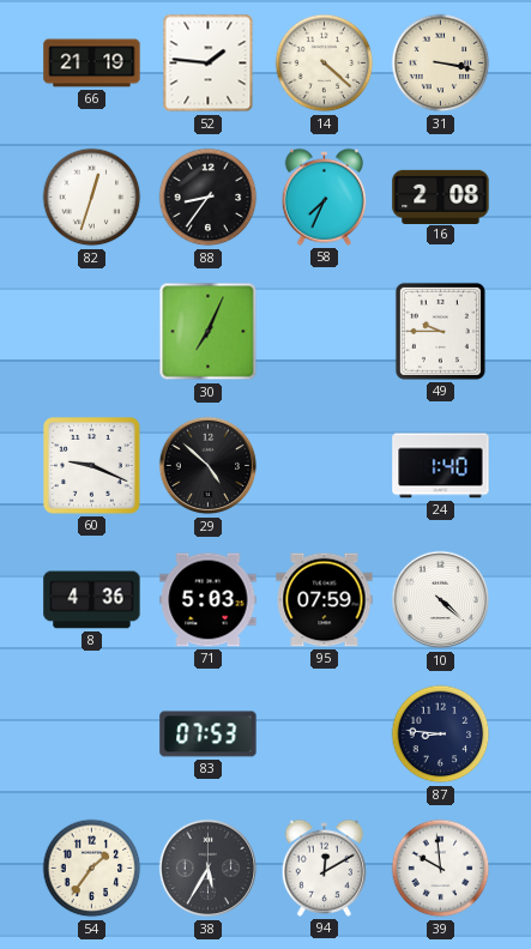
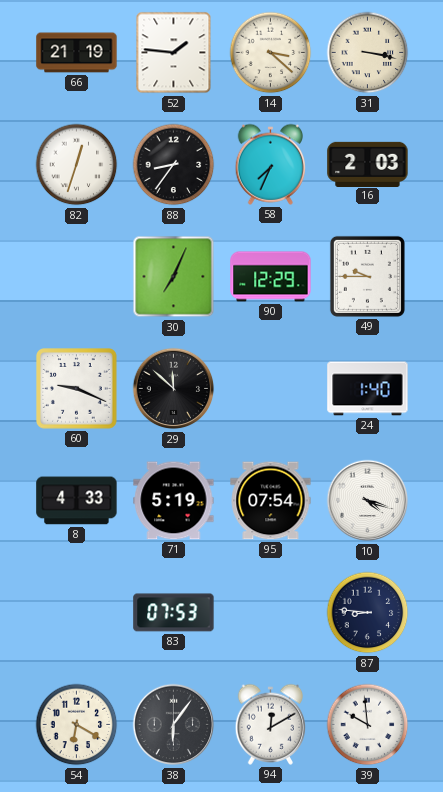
14: 4:22 -> 3:22 (271, 53)
16: 2:08 -> 2:03 (368, 164)
90: none -> 12:29 (271, 277)
29: 4:52 -> 11:52 (174, 389)
8: 4:36 -> 4:33 (77, 501)
71: 5:03 -> 5:19 (174, 501)
95: 07:59 -> 07:54 (271, 501)
10: 4:22 -> 4:18 (368, 501)
54: 1:36 -> 6:20 (77, 725)
38: 5:35 -> 6:06 (174, 725)
